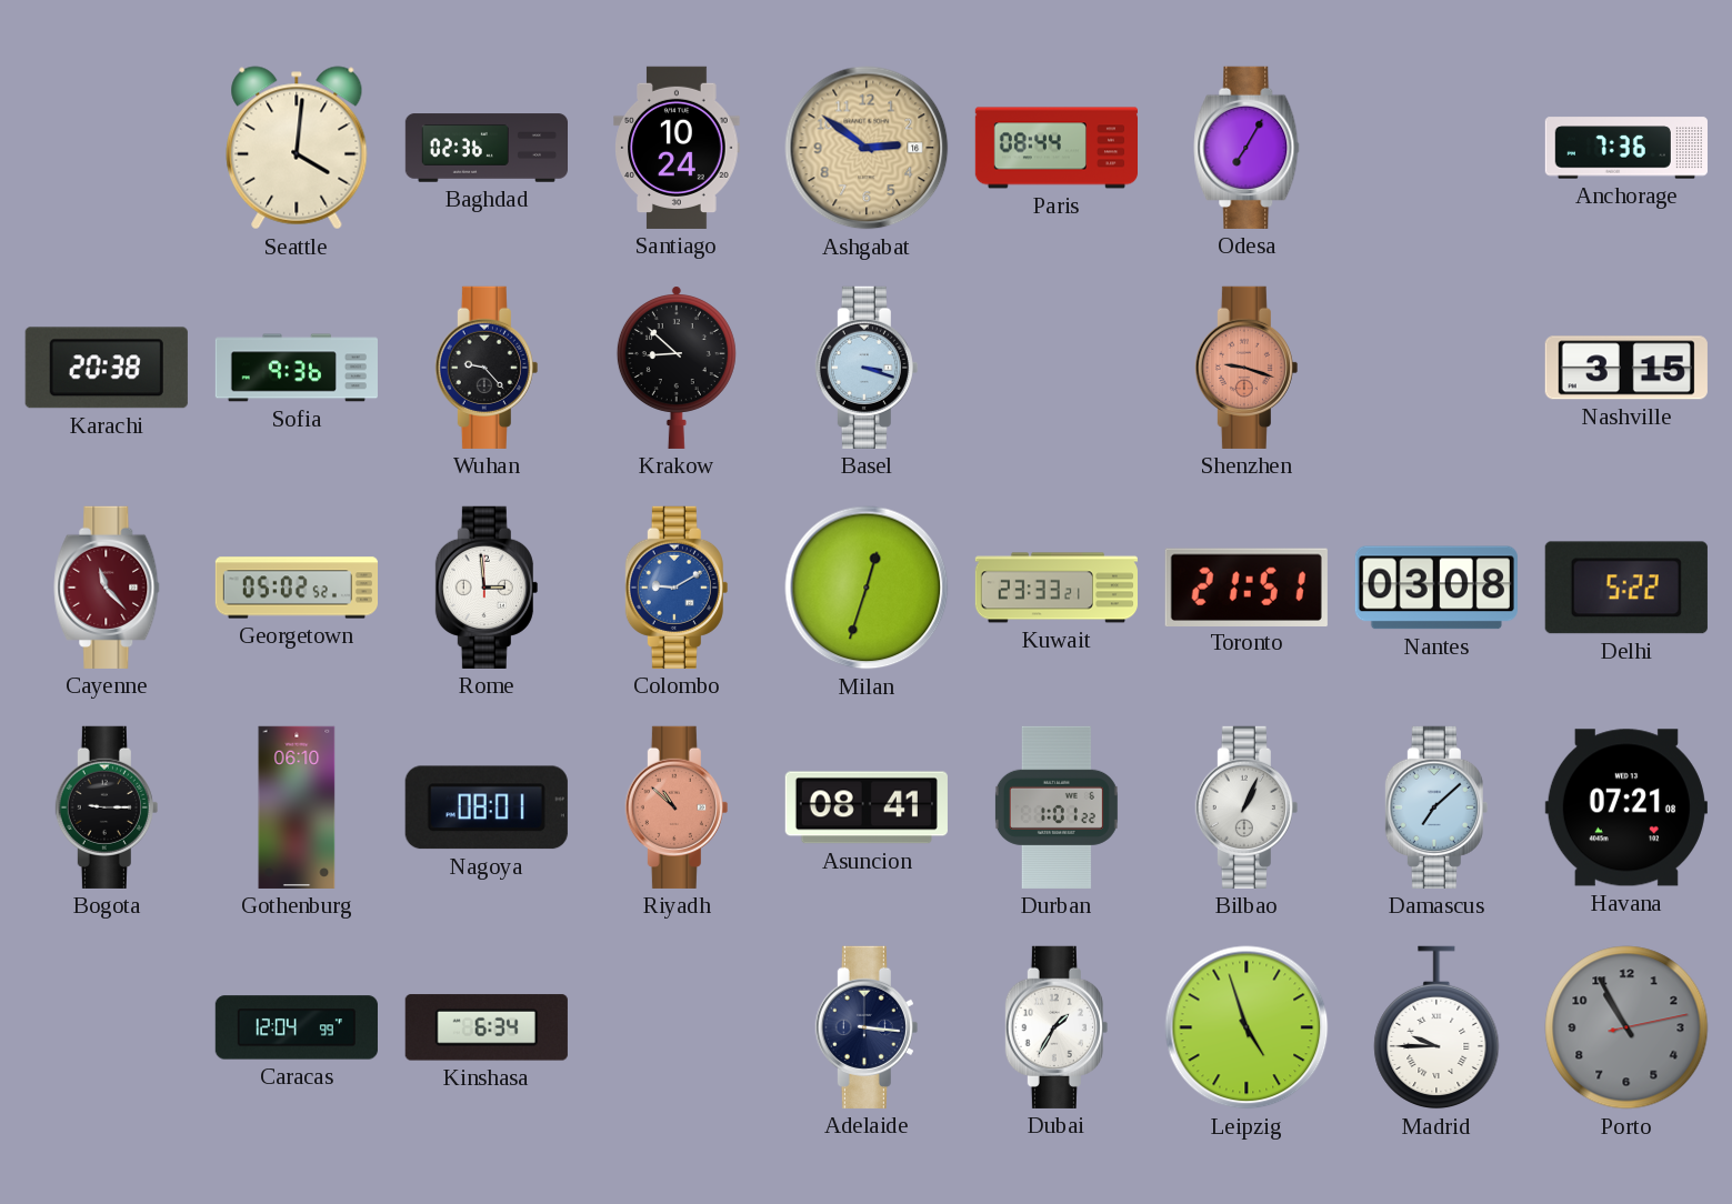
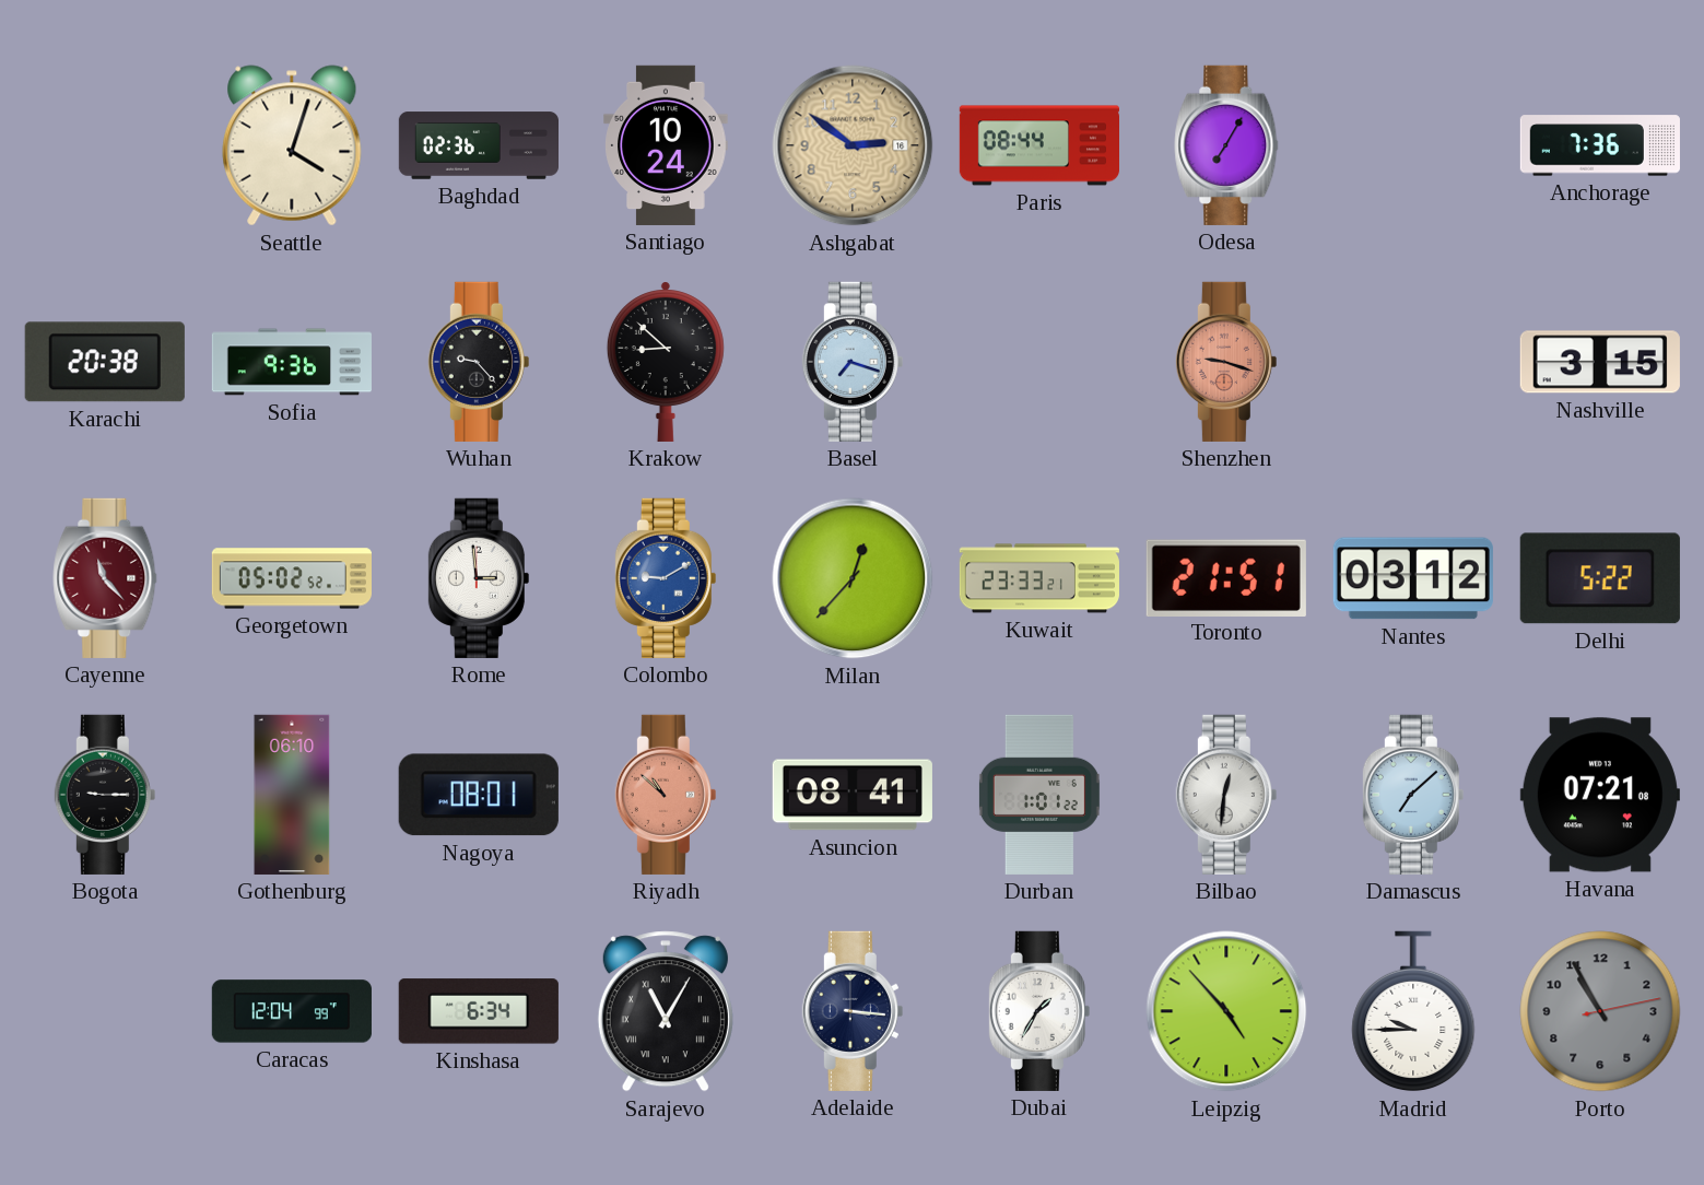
Seattle: 4:01 -> 4:03 (292, 145)
Basel: 3:18 -> 7:18 (853, 362)
Milan: 12:33 -> 12:37 (853, 578)
Nantes: 03:08 -> 03:12 (1413, 578)
Bilbao: 1:04 -> 12:31 (1226, 795)
Sarajevo: none -> 11:05 (666, 1011)
Leipzig: 4:57 -> 4:53 (1226, 1011)
